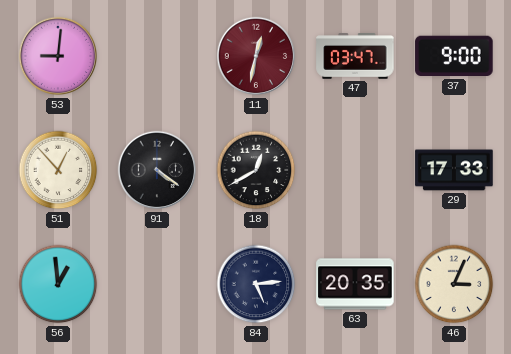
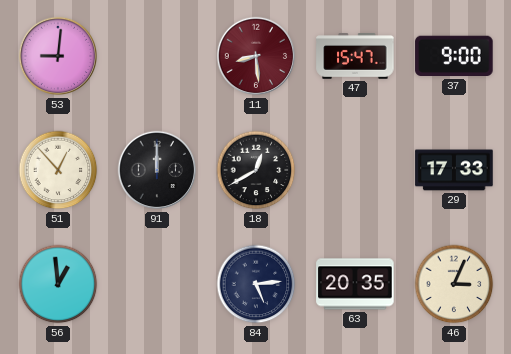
11: 12:32 -> 8:29 (256, 56)
47: 03:47 -> 15:47 (355, 57)
91: 4:21 -> 12:00 (157, 170)
